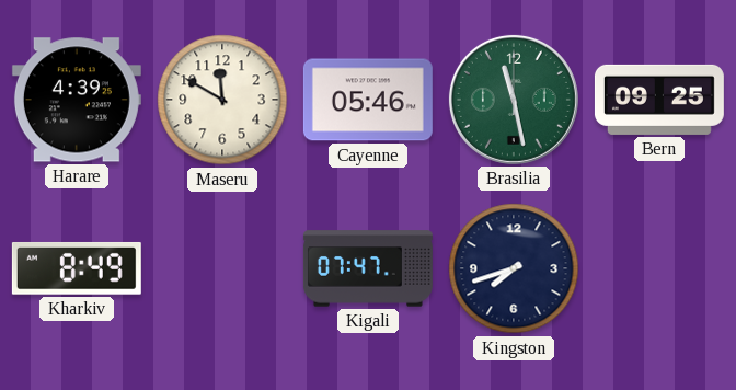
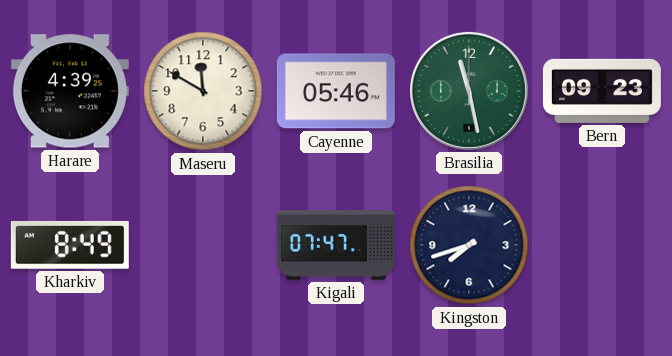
Bern: 09:25 -> 09:23 (602, 91)
